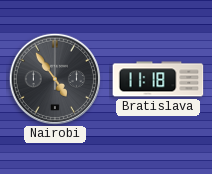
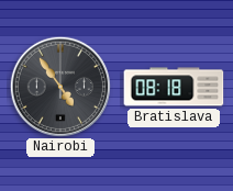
Bratislava: 11:18 -> 08:18 (174, 87)
